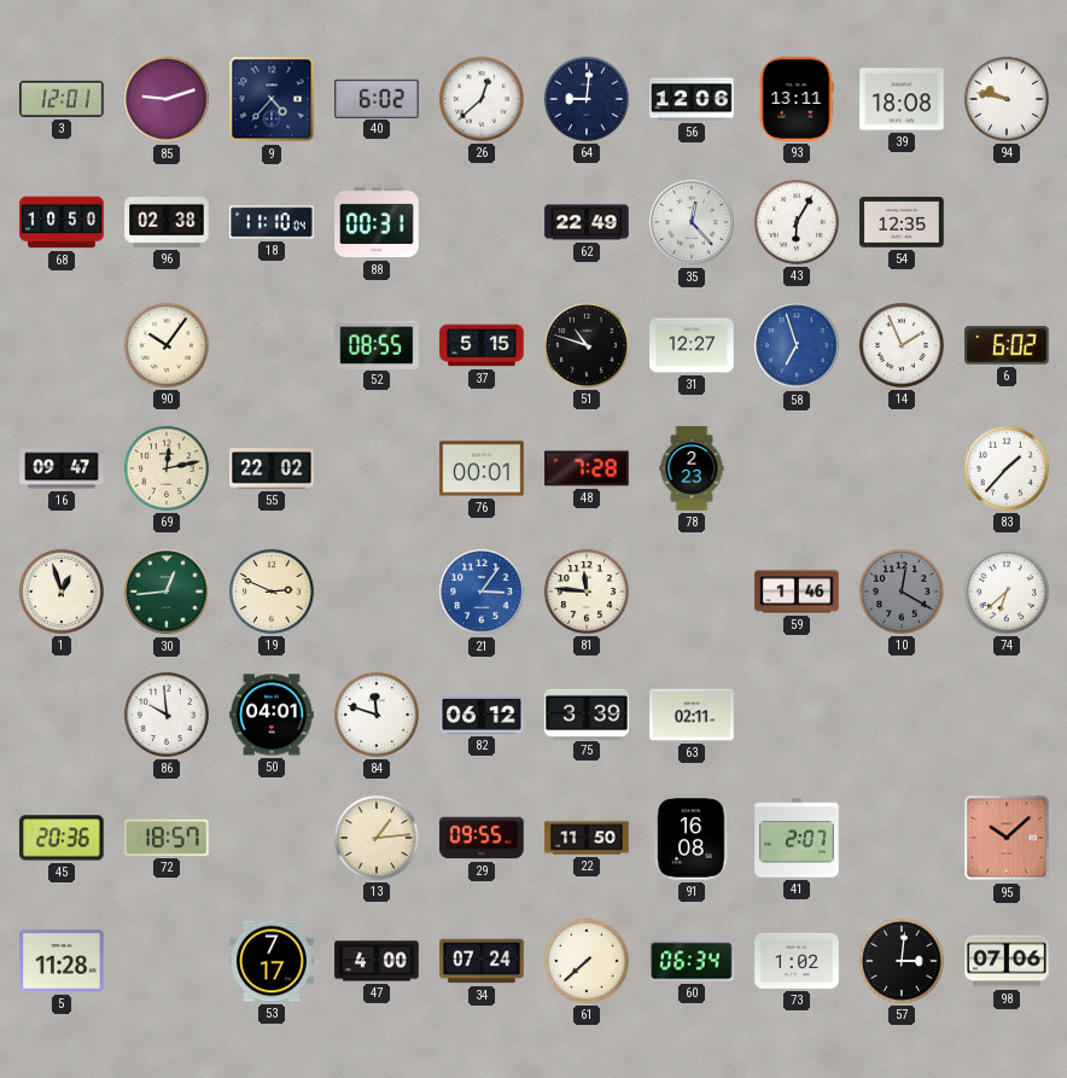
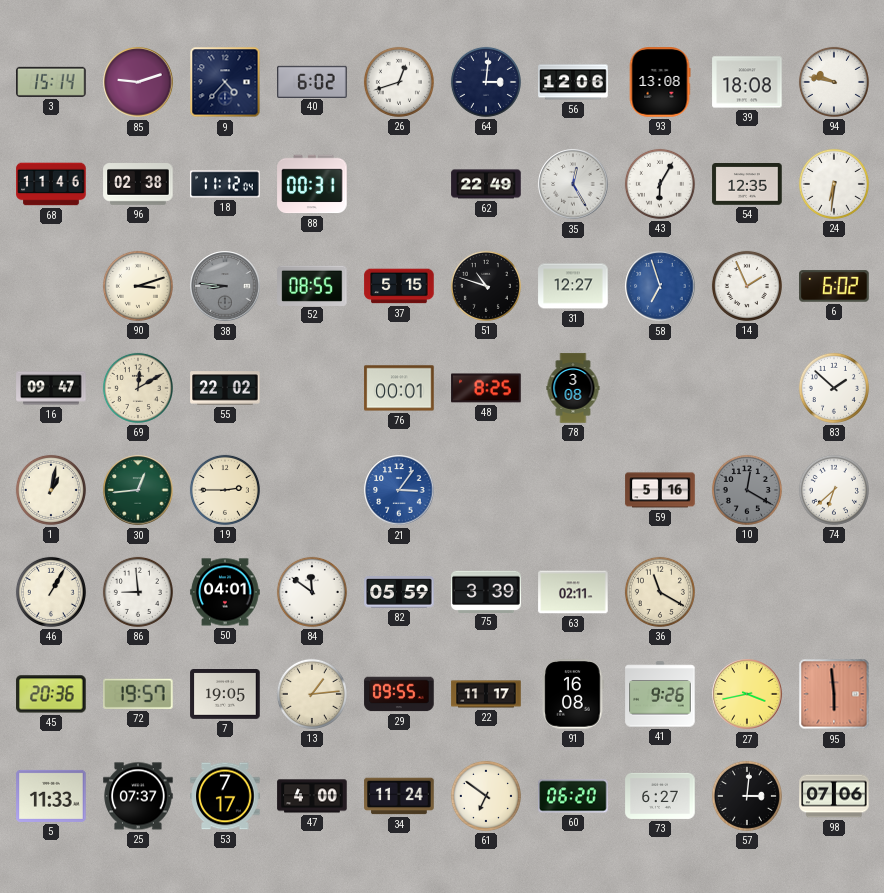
3: 12:01 -> 15:14 (51, 82)
26: 12:38 -> 12:42 (399, 82)
64: 9:01 -> 3:01 (486, 82)
93: 13:11 -> 13:08 (660, 82)
68: 10:50 -> 11:46 (51, 184)
18: 11:10 -> 11:12 (225, 184)
35: 12:23 -> 12:25 (573, 184)
24: none -> 6:31 (834, 184)
90: 10:06 -> 3:12 (138, 286)
38: none -> 8:46 (225, 286)
69: 12:13 -> 12:10 (138, 388)
48: 7:28 -> 8:25 (486, 388)
78: 2:23 -> 3:08 (573, 388)
83: 1:37 -> 1:52 (834, 388)
1: 12:57 -> 1:02 (51, 490)
19: 2:49 -> 2:45 (225, 490)
81: 11:46 -> none (587, 592)
59: 1:46 -> 5:16 (660, 490)
46: none -> 1:05 (51, 592)
86: 9:59 -> 8:59 (138, 592)
84: 11:48 -> 11:51 (312, 592)
82: 06:12 -> 05:59 (399, 592)
36: none -> 11:20 (660, 592)
72: 18:57 -> 19:57 (138, 694)
7: none -> 19:05 (225, 695)
22: 11:50 -> 11:17 (486, 694)
41: 2:07 -> 9:26 (660, 694)
27: none -> 3:43 (747, 694)
95: 10:08 -> 5:59 (834, 694)
5: 11:28 -> 11:33 (51, 796)
25: none -> 07:37 (138, 796)
34: 07:24 -> 11:24 (399, 796)
61: 7:38 -> 6:51 (486, 796)
60: 06:34 -> 06:20 (573, 796)
73: 1:02 -> 6:27 (660, 796)
